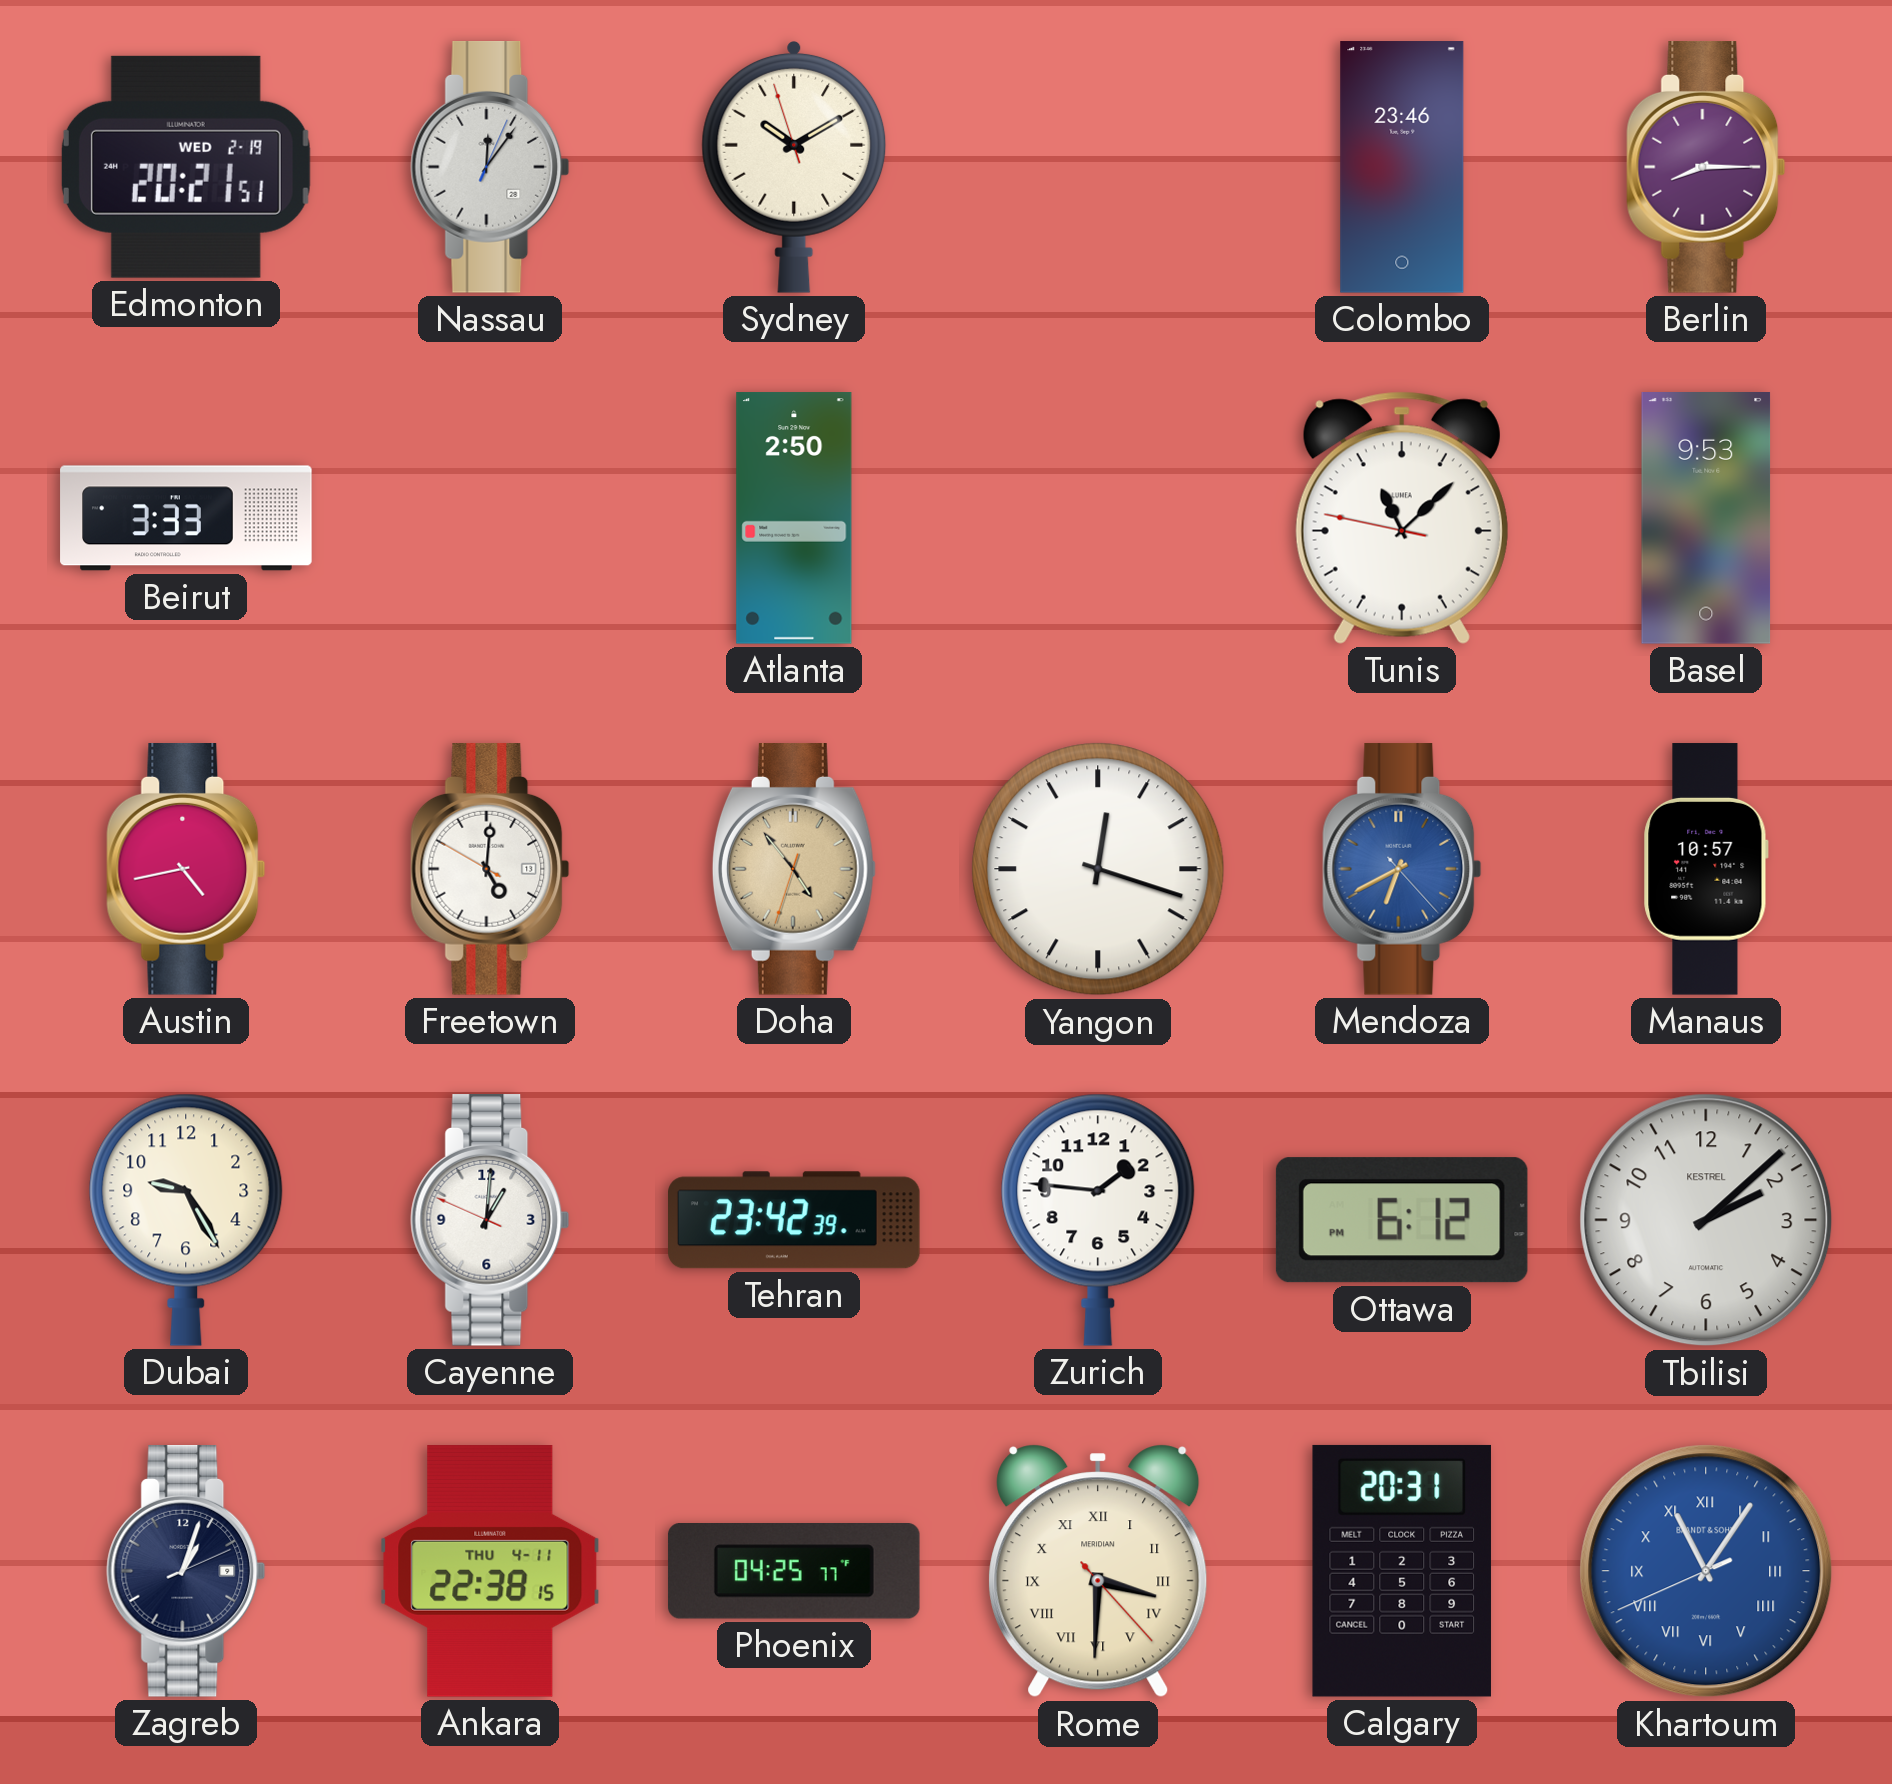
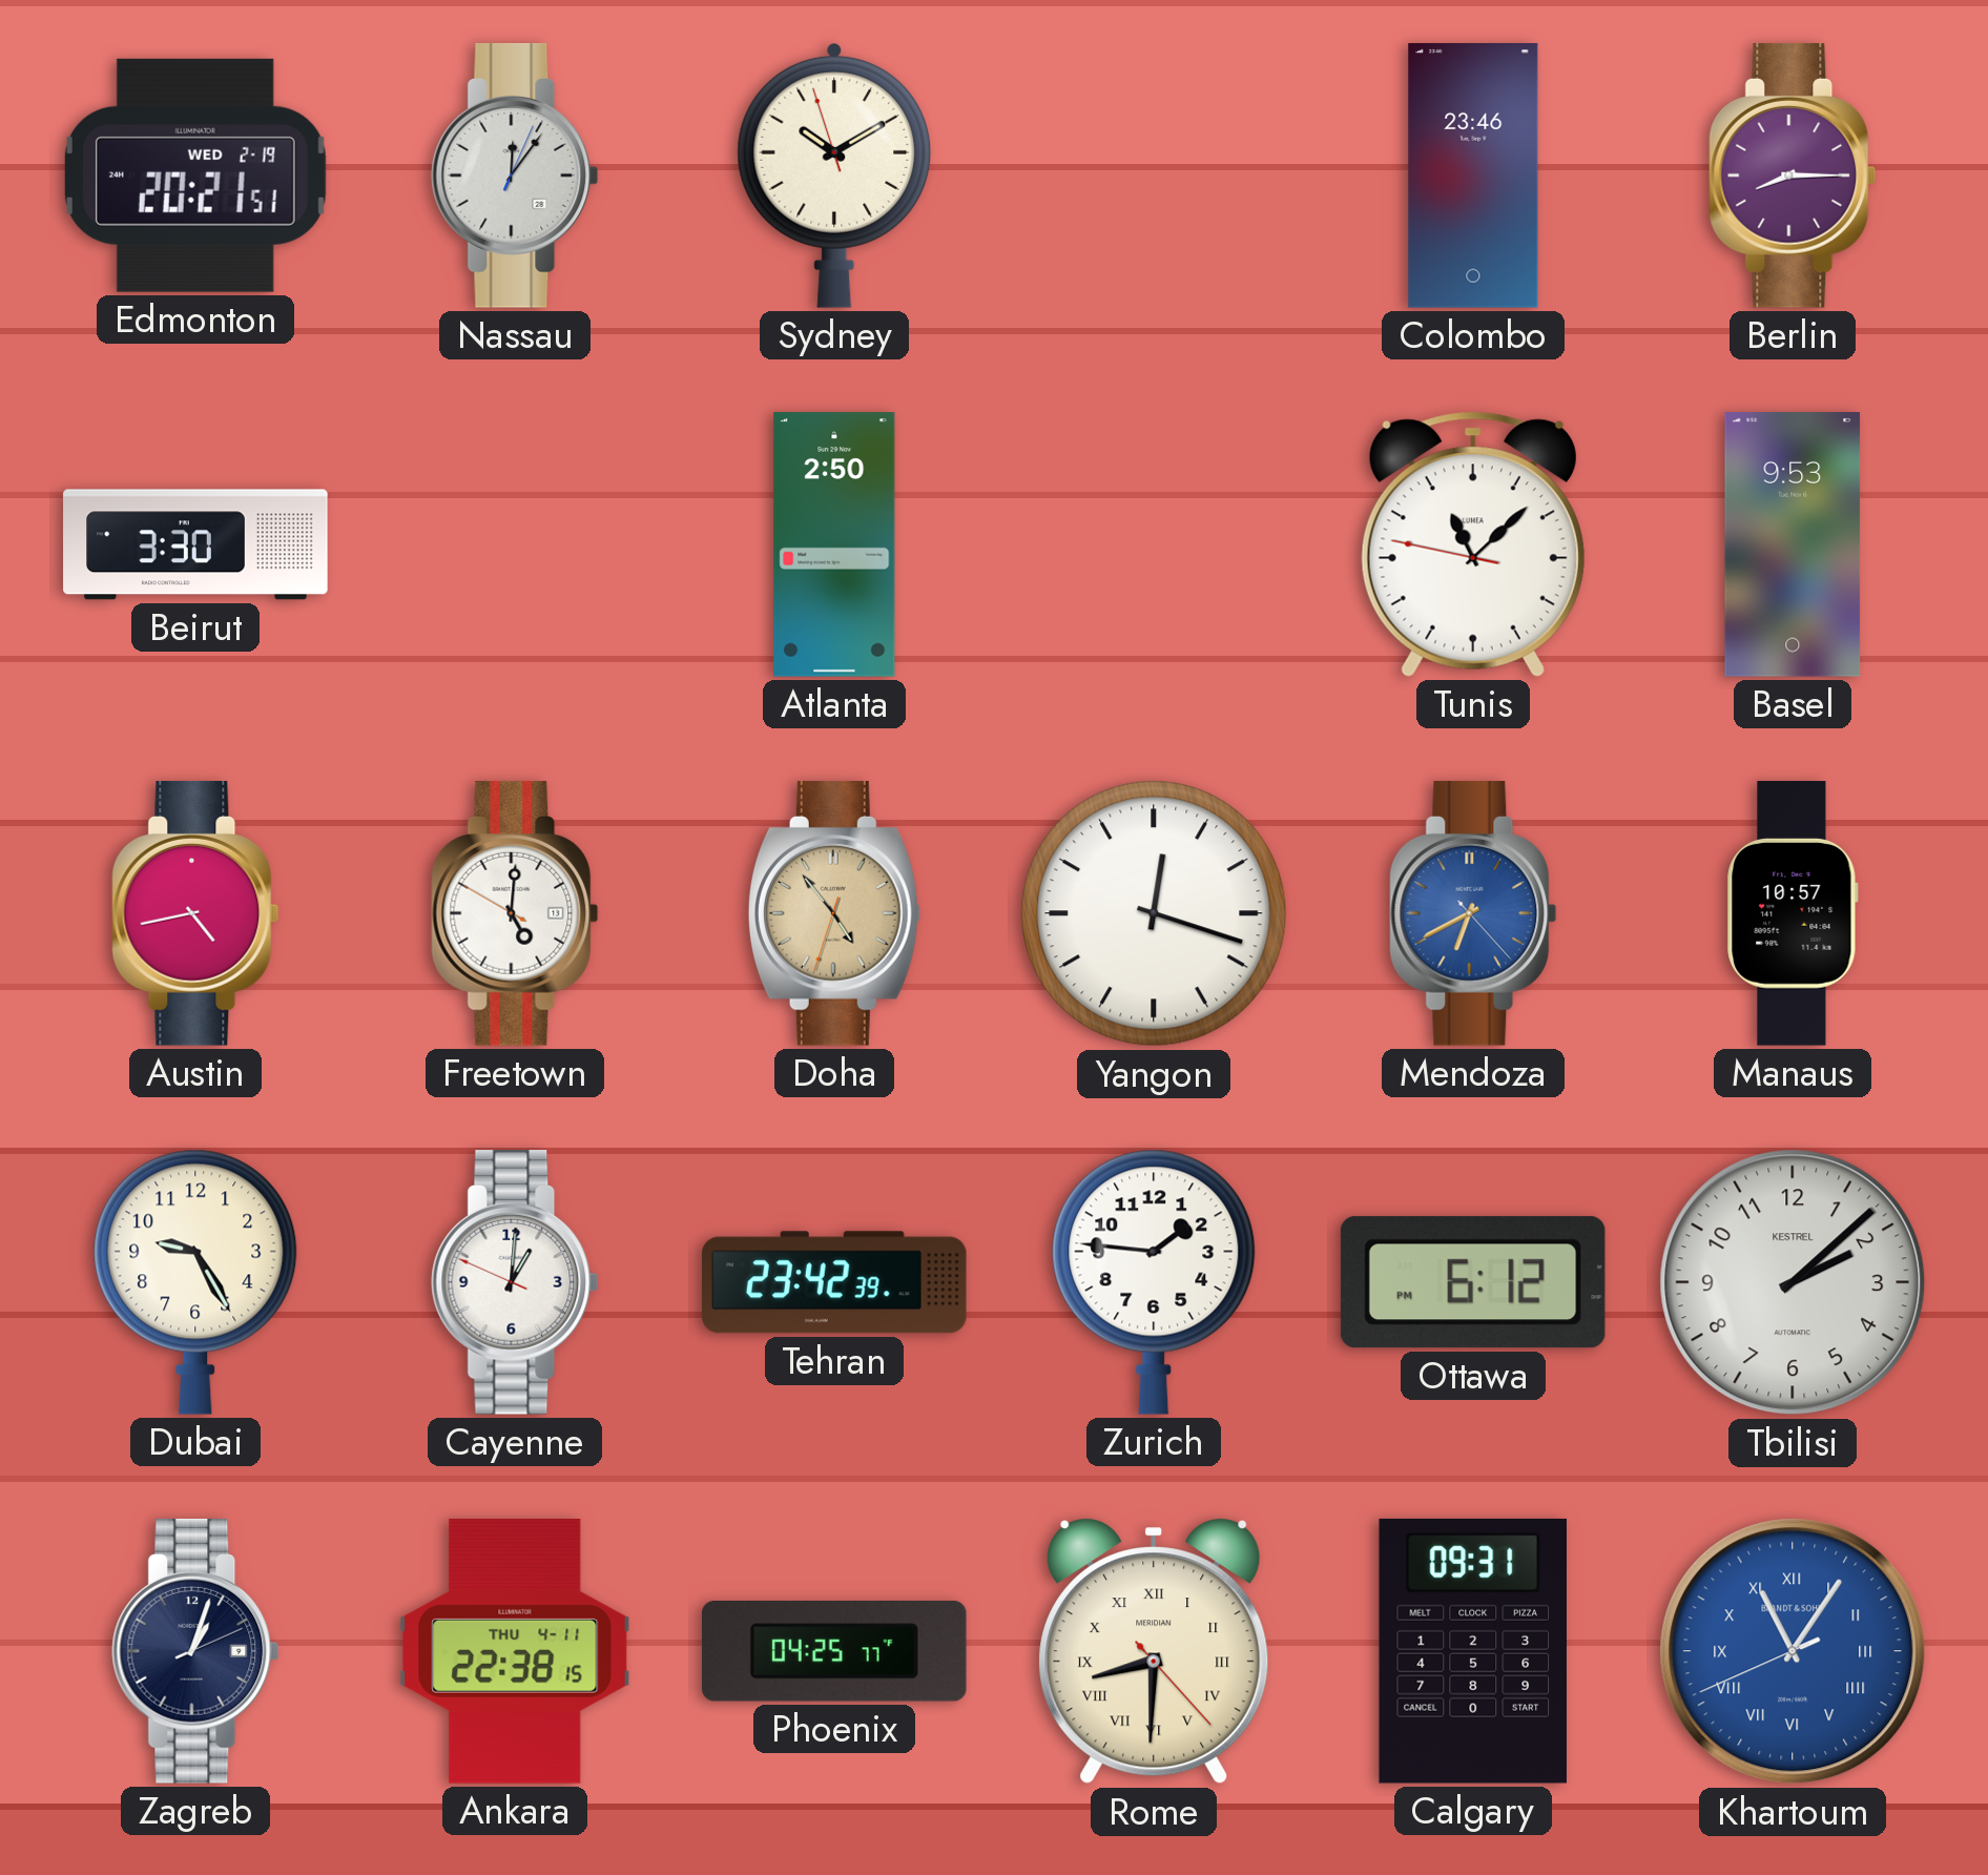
Beirut: 3:33 -> 3:30 (195, 544)
Rome: 3:30 -> 8:30 (1154, 1651)
Calgary: 20:31 -> 09:31 (1473, 1651)
